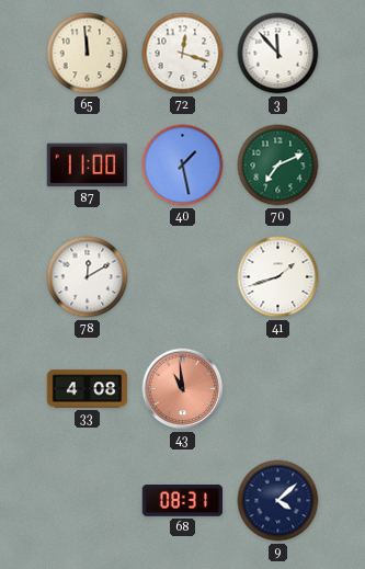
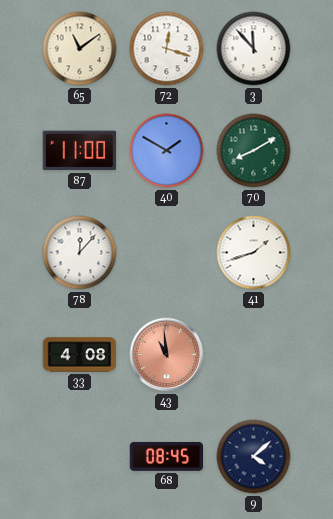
65: 11:59 -> 11:09 (80, 49)
40: 1:28 -> 1:50 (167, 151)
70: 7:11 -> 8:10 (254, 151)
78: 12:10 -> 12:07 (80, 253)
68: 08:31 -> 08:45 (167, 456)
